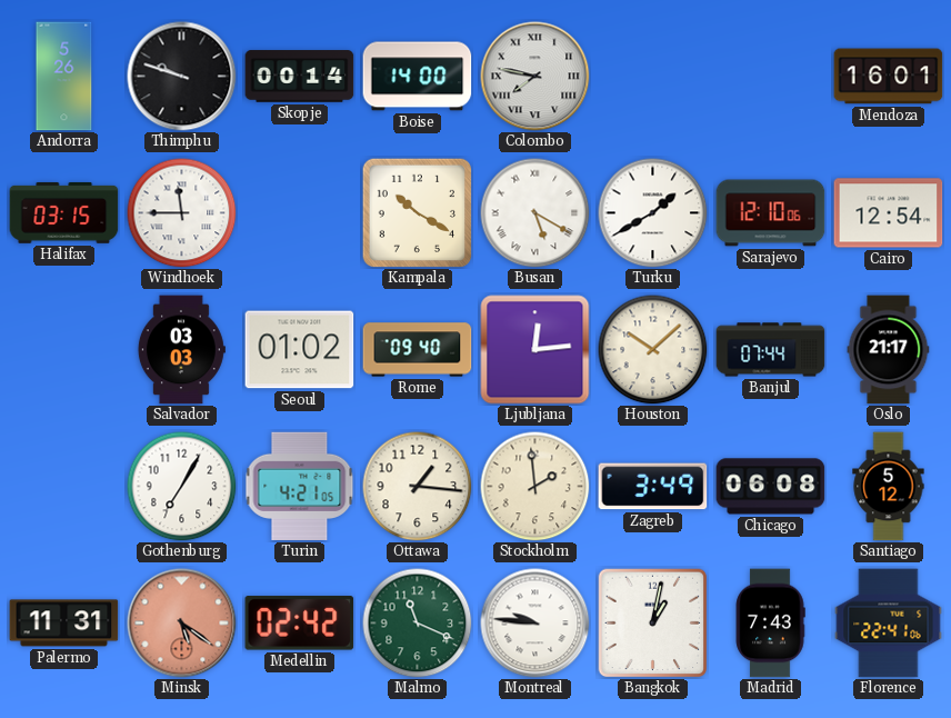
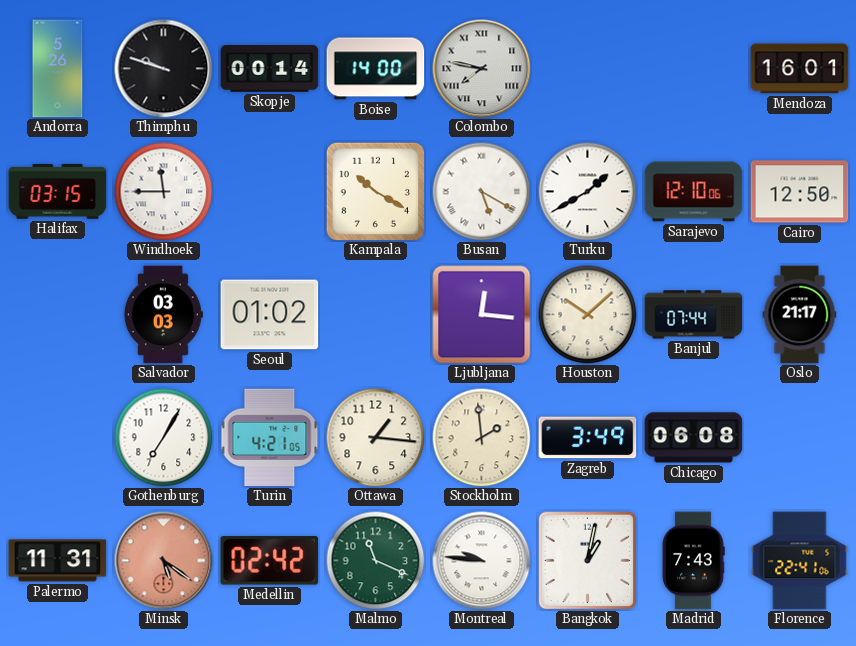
Cairo: 12:54 -> 12:50 (800, 192)
Rome: 09:40 -> none (418, 350)
Ljubljana: 12:14 -> 12:16 (482, 315)
Santiago: 5:12 -> none (889, 487)
